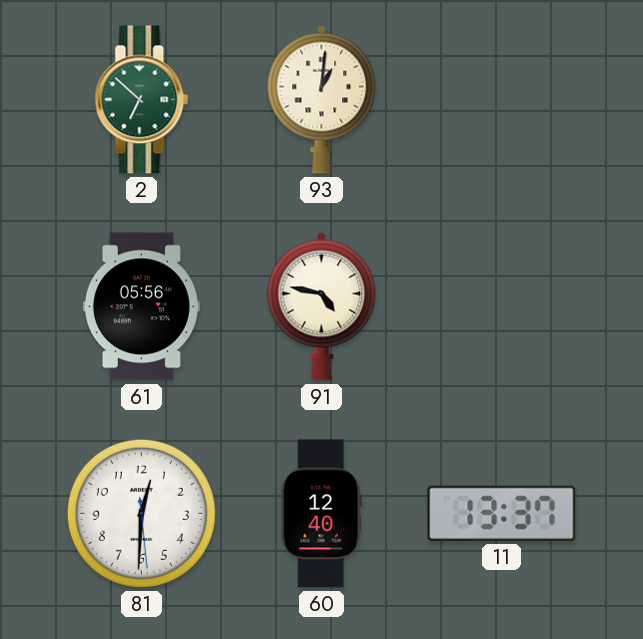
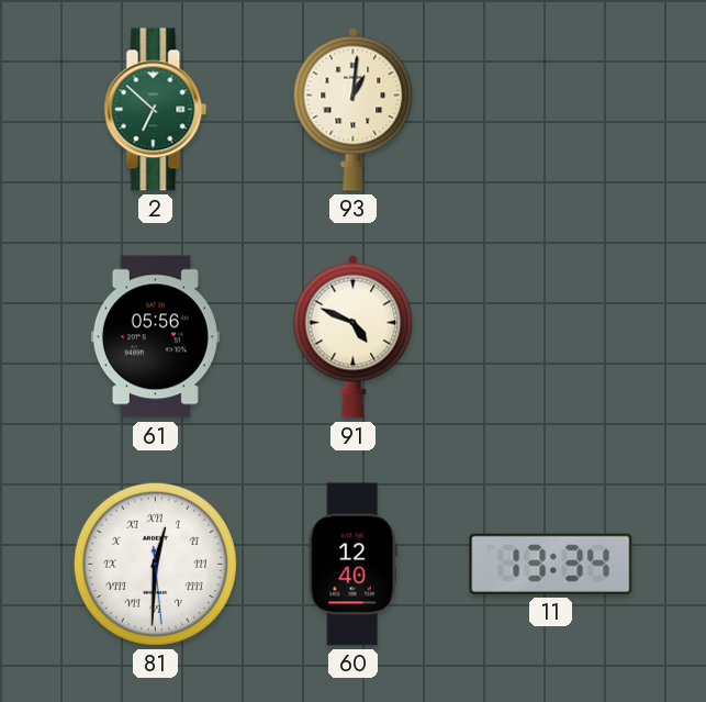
91: 4:47 -> 4:49 (354, 336)
81 numerals: Arabic -> Roman (155, 564)
11: 13:37 -> 13:34 (551, 564)
